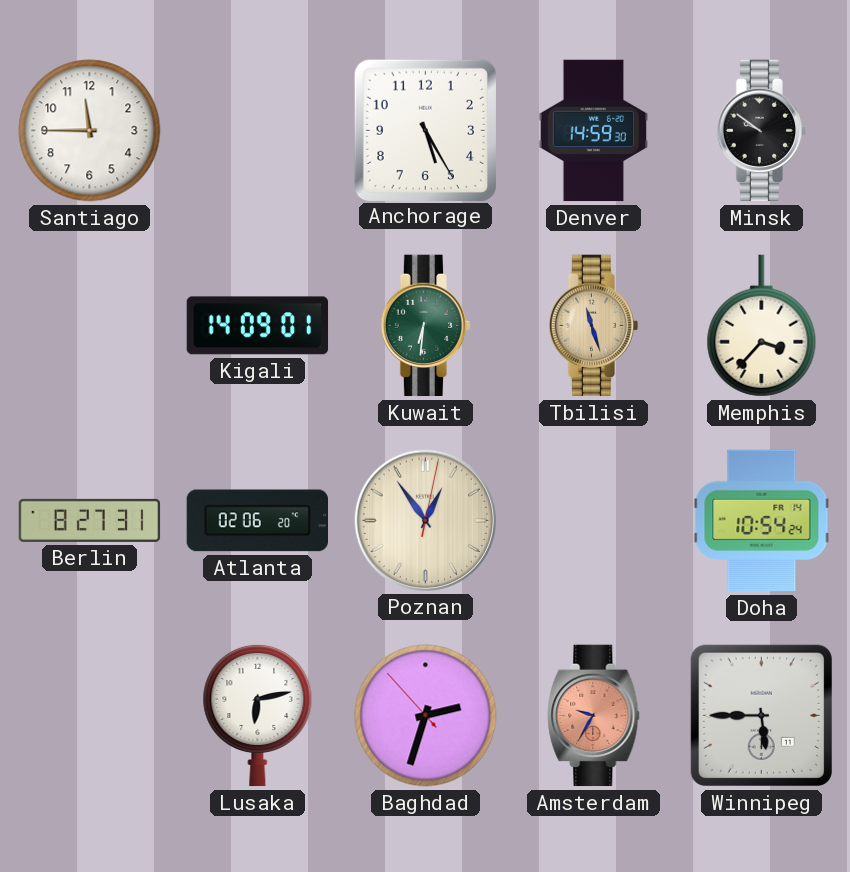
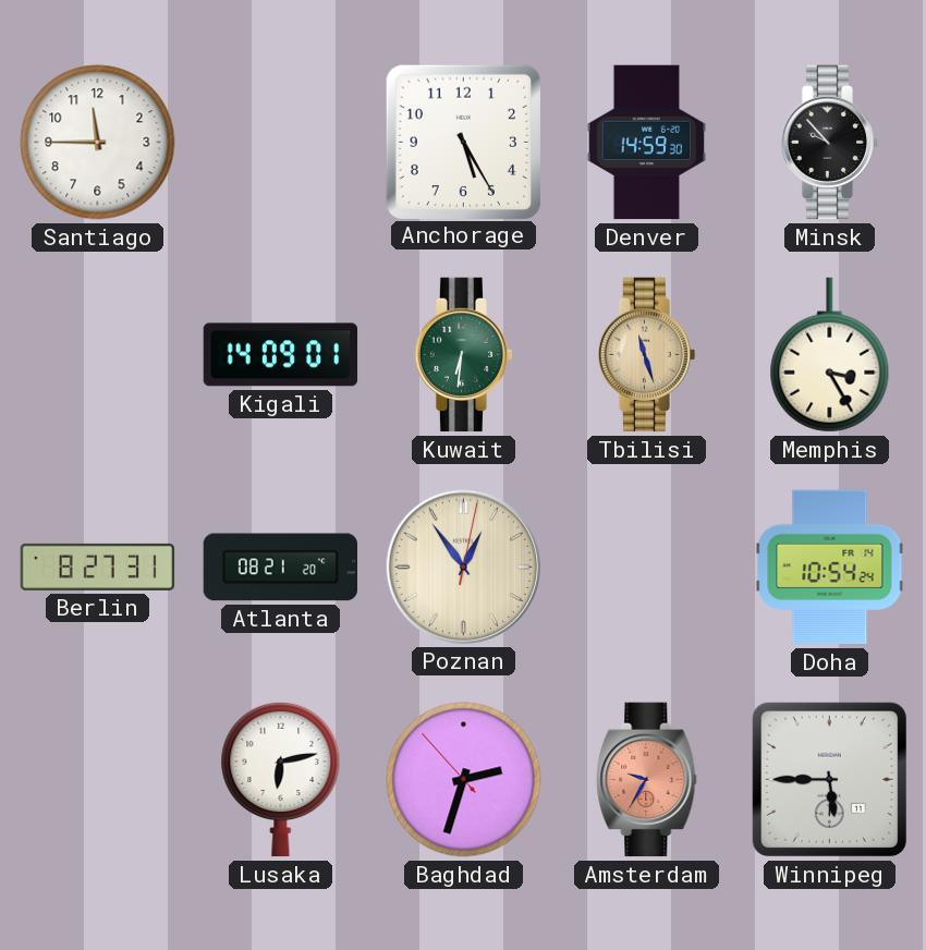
Minsk: 9:51 -> 9:53 (830, 143)
Memphis: 3:37 -> 3:25 (830, 355)
Atlanta: 02:06 -> 08:21 (280, 568)
